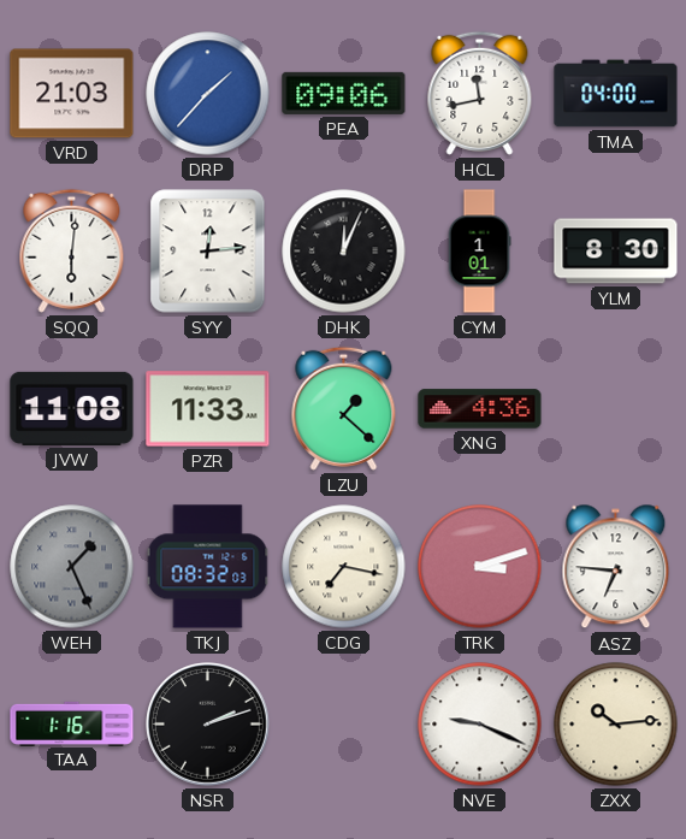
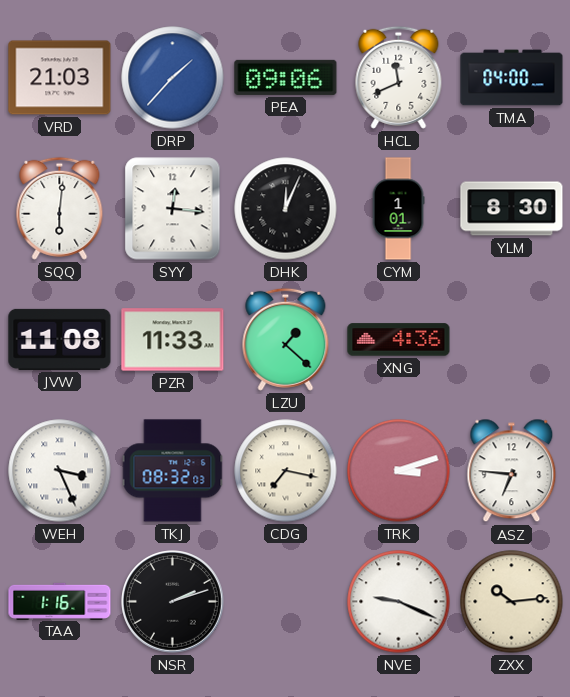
HCL: 11:43 -> 11:41 (399, 77)
SYY: 12:14 -> 12:16 (173, 209)
WEH: 1:26 -> 3:26 (60, 471)
WEH dial: grey -> white (60, 471)
